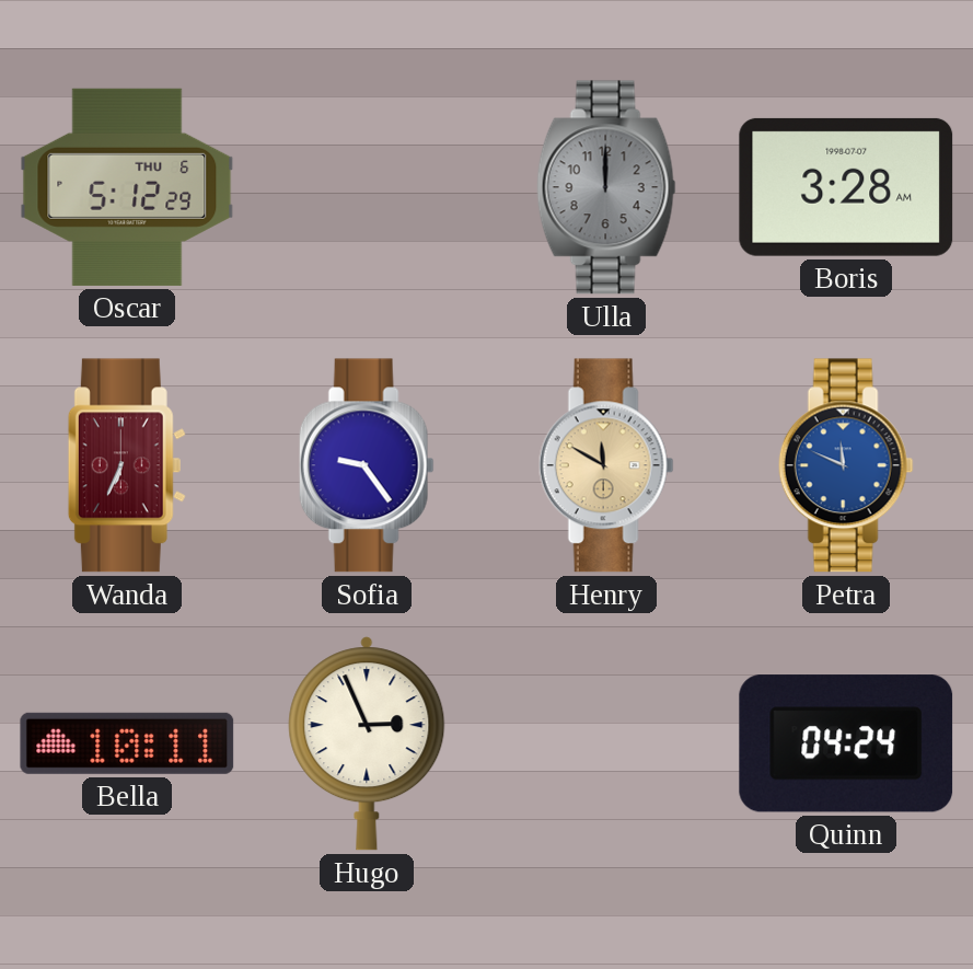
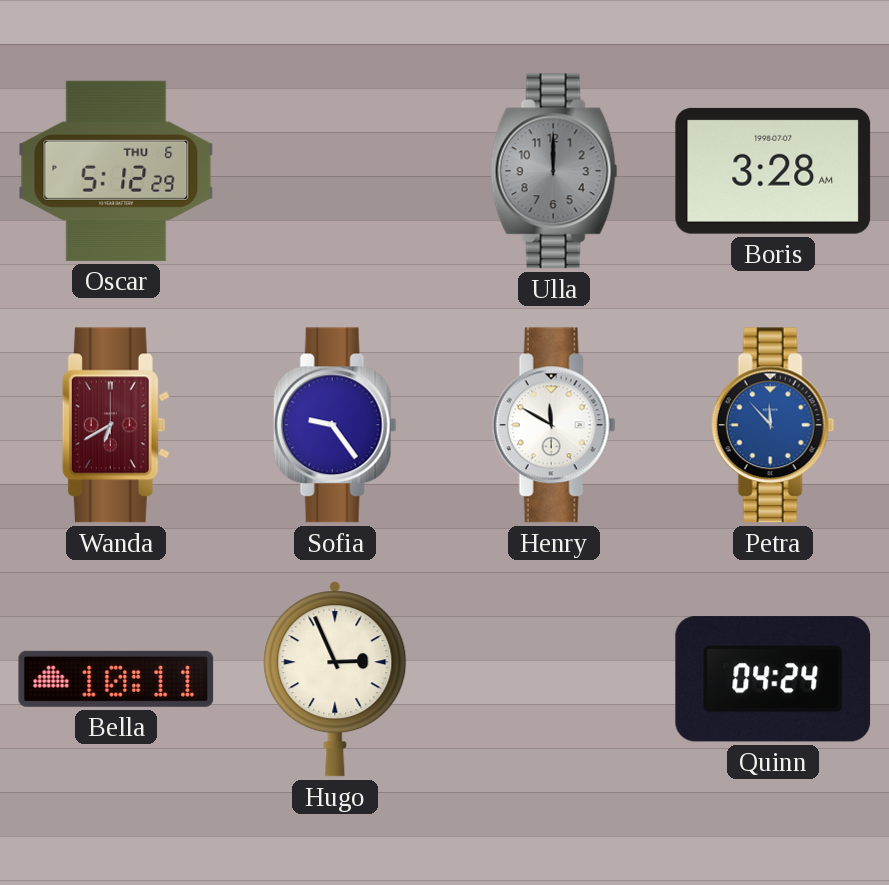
Wanda: 6:34 -> 6:40 (116, 425)
Henry dial: champagne -> white (554, 425)
Petra: 11:49 -> 11:53 (773, 425)
